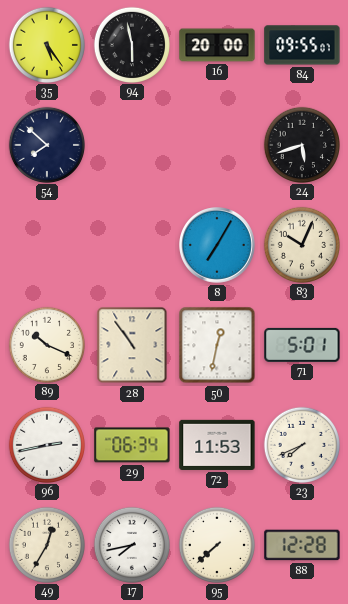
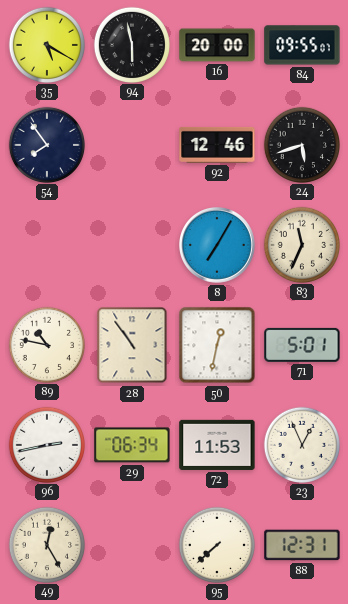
35: 5:24 -> 5:20 (46, 44)
54: 7:52 -> 7:54 (46, 144)
92: none -> 12:46 (217, 145)
83: 10:04 -> 11:34 (301, 244)
89: 10:19 -> 10:47 (46, 344)
23: 7:41 -> 12:56 (301, 444)
49: 12:35 -> 12:25 (46, 544)
17: 7:43 -> none (131, 544)
88: 12:28 -> 12:31 (302, 545)
